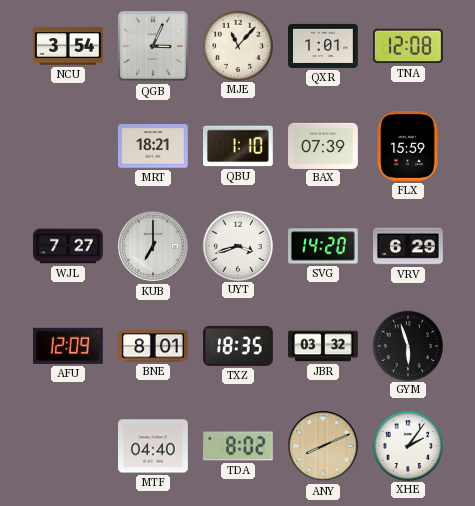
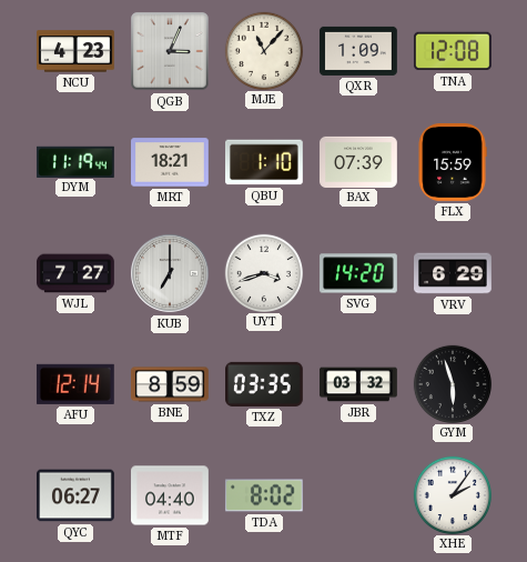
NCU: 3:54 -> 4:23 (77, 51)
QXR: 1:01 -> 1:09 (359, 51)
DYM: none -> 11:19 (75, 161)
AFU: 12:09 -> 12:14 (75, 384)
BNE: 8:01 -> 8:59 (171, 384)
TXZ: 18:35 -> 03:35 (265, 384)
QYC: none -> 06:27 (77, 495)
ANY: 8:11 -> none (323, 446)
